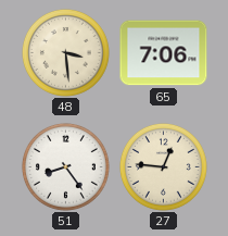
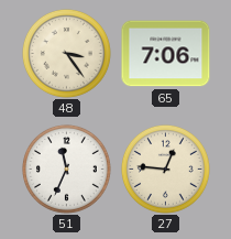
48: 3:29 -> 3:24 (66, 53)
51: 8:24 -> 11:34 (66, 169)
